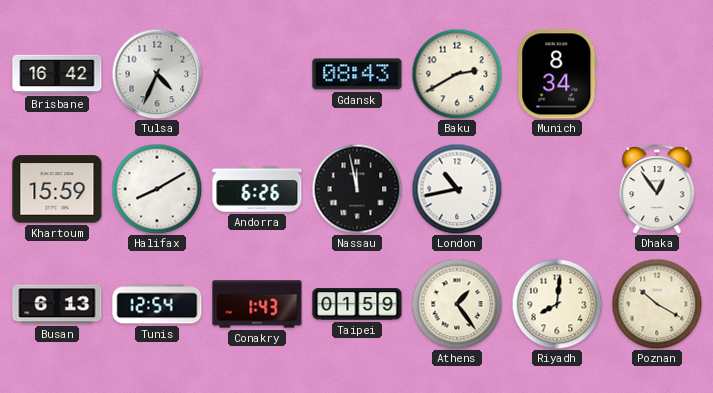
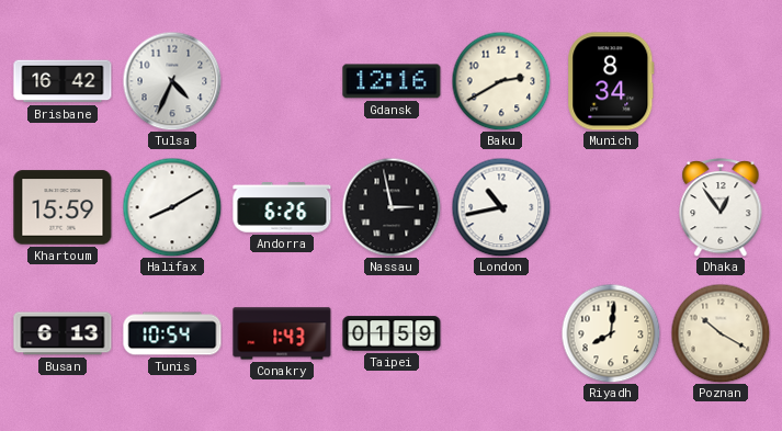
Gdansk: 08:43 -> 12:16 (392, 81)
Nassau: 11:58 -> 2:58 (392, 207)
Tunis: 12:54 -> 10:54 (172, 333)
Athens: 1:24 -> none (457, 304)
